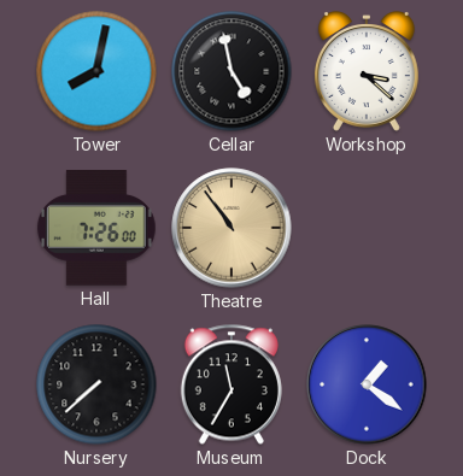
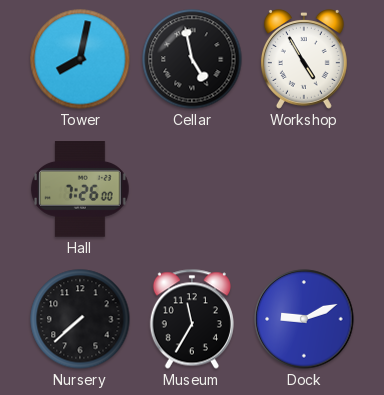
Workshop: 3:22 -> 4:55 (304, 60)
Theatre: 10:54 -> none (231, 228)
Dock: 1:21 -> 9:11 (304, 319)
